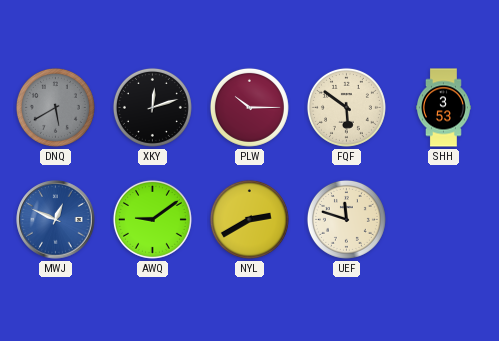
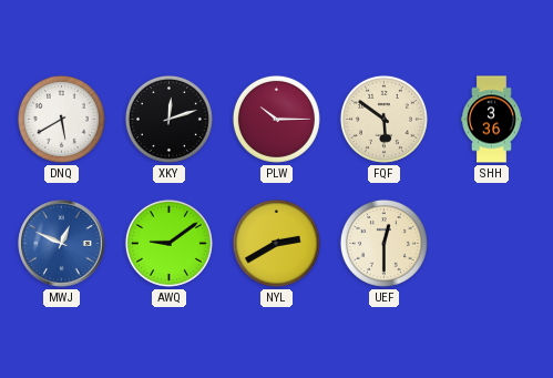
DNQ dial: grey -> white (61, 119)
SHH: 3:53 -> 3:36 (492, 120)
UEF: 11:48 -> 12:30 (383, 243)
